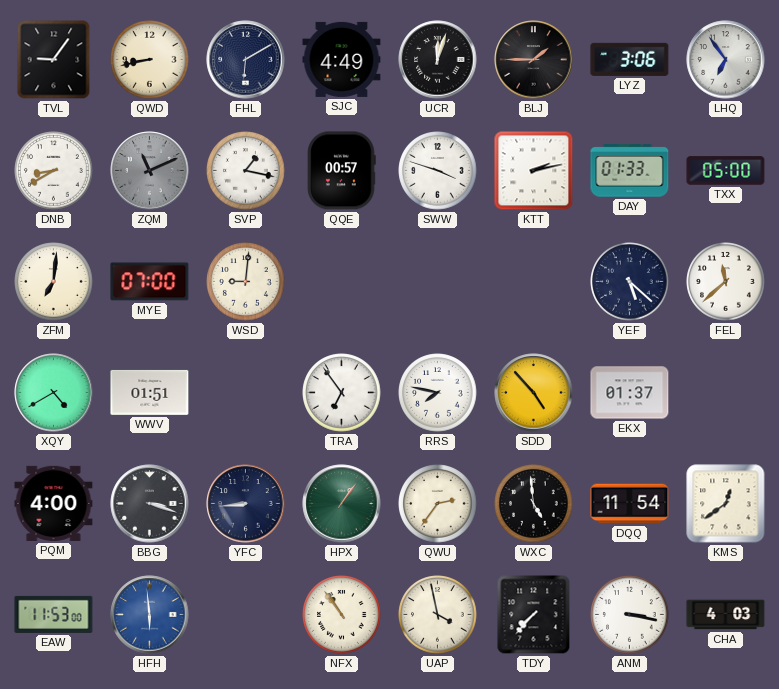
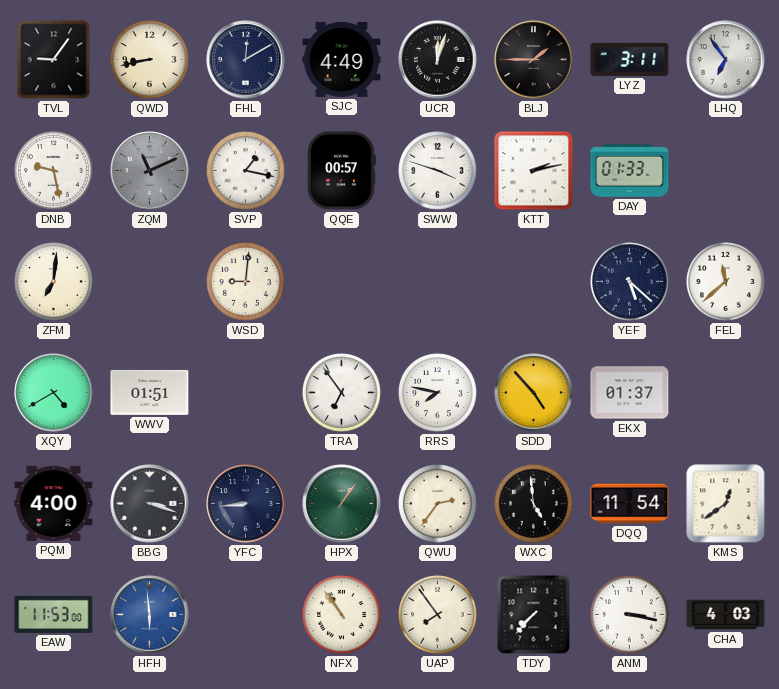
FHL: 6:10 -> 12:10 (246, 60)
LYZ: 3:06 -> 3:11 (630, 59)
DNB: 8:40 -> 9:28 (54, 171)
TXX: 05:00 -> none (726, 171)
MYE: 07:00 -> none (150, 282)
UAP: 3:58 -> 7:54 (438, 615)
